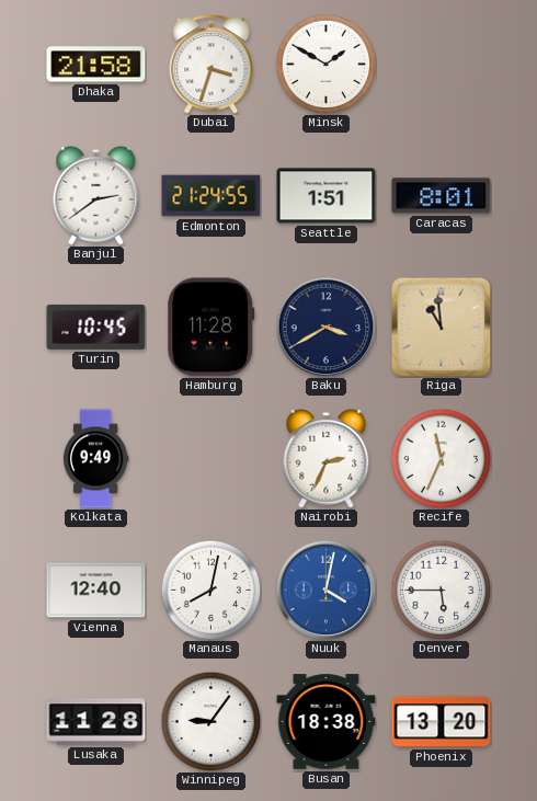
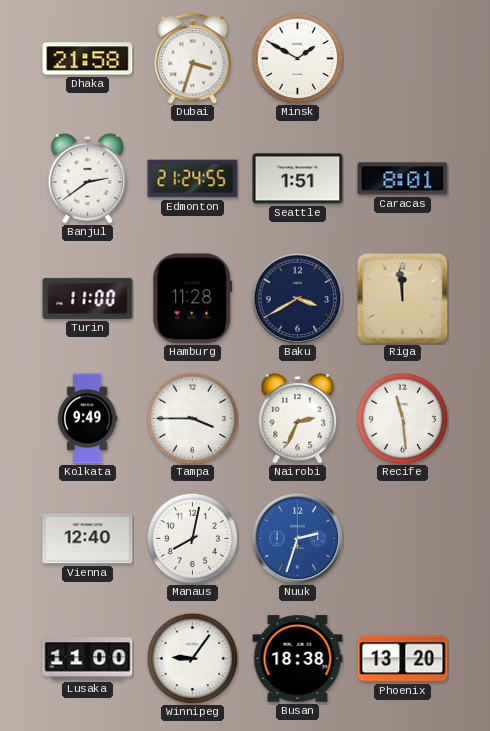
Turin: 10:45 -> 11:00 (88, 298)
Riga: 10:59 -> 11:59 (402, 298)
Tampa: none -> 3:45 (192, 418)
Recife: 11:34 -> 11:29 (402, 418)
Nuuk: 4:02 -> 2:33 (297, 538)
Denver: 5:45 -> none (441, 590)
Lusaka: 11:28 -> 11:00 (88, 659)
